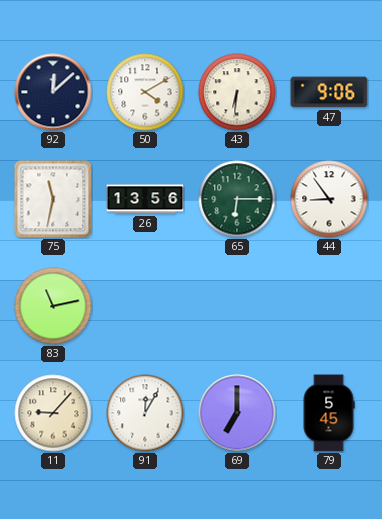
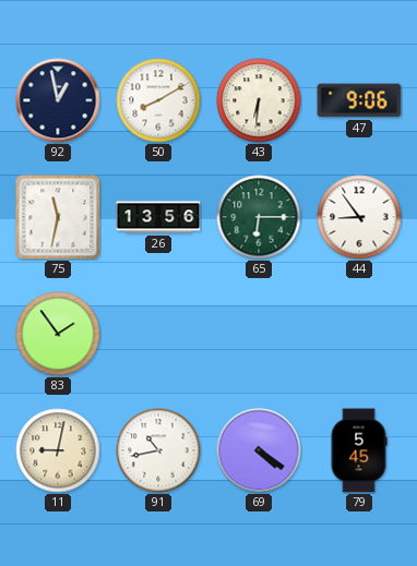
92: 12:08 -> 12:58 (58, 100)
50: 4:10 -> 8:10 (158, 100)
83: 11:13 -> 1:54 (58, 334)
11: 9:07 -> 9:02 (58, 450)
91: 12:05 -> 10:43 (158, 450)
69: 7:00 -> 4:21 (259, 450)
